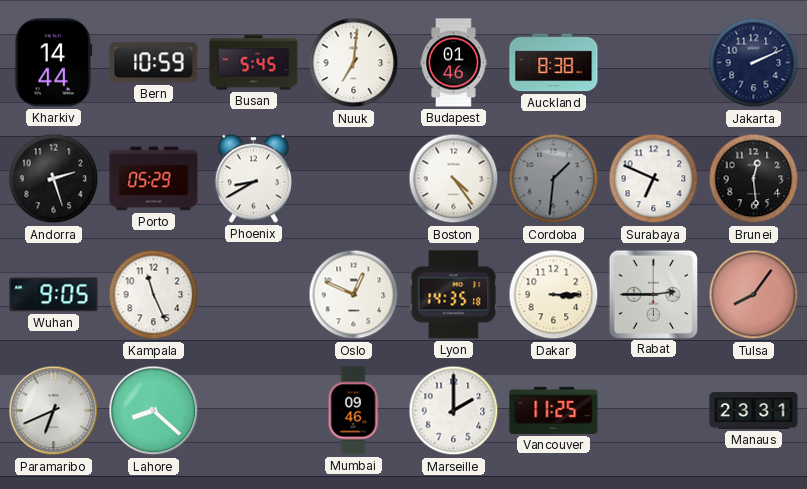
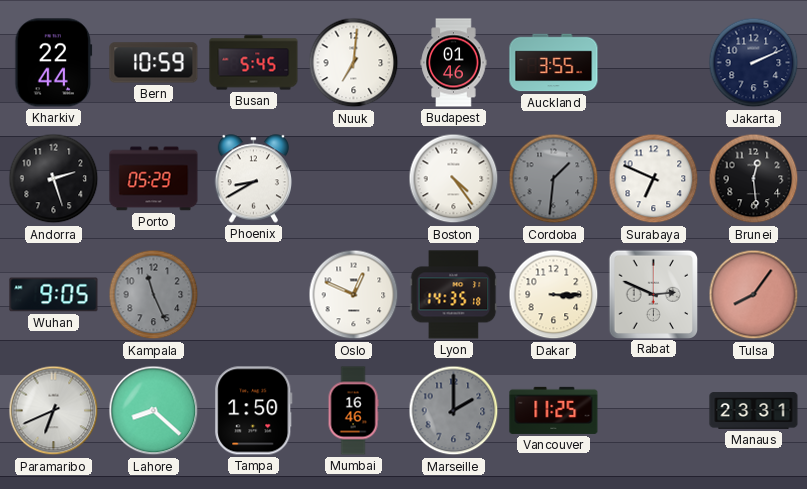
Kharkiv: 14:44 -> 22:44 (54, 63)
Auckland: 8:38 -> 3:55 (554, 63)
Kampala dial: white -> grey (154, 295)
Rabat: 2:45 -> 2:49 (653, 294)
Tampa: none -> 1:50 (254, 411)
Mumbai: 09:46 -> 16:46 (353, 411)
Marseille dial: white -> grey (454, 411)
